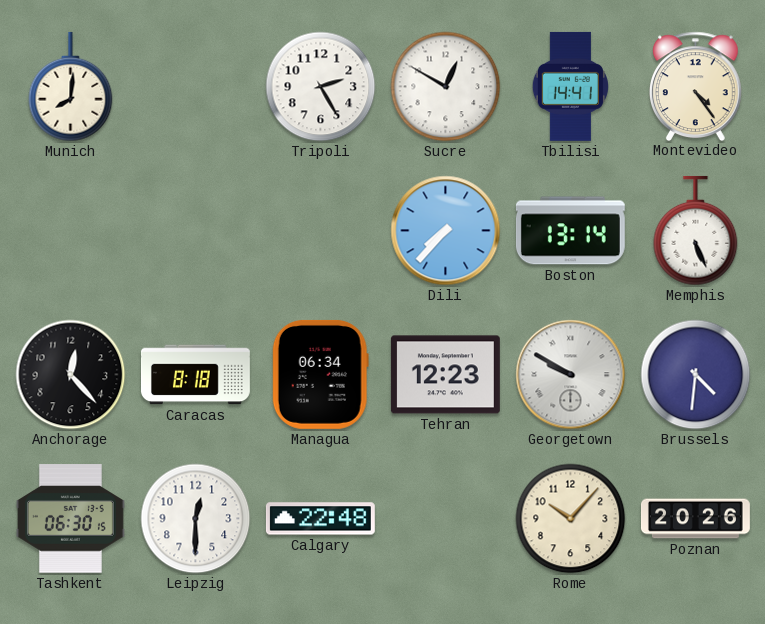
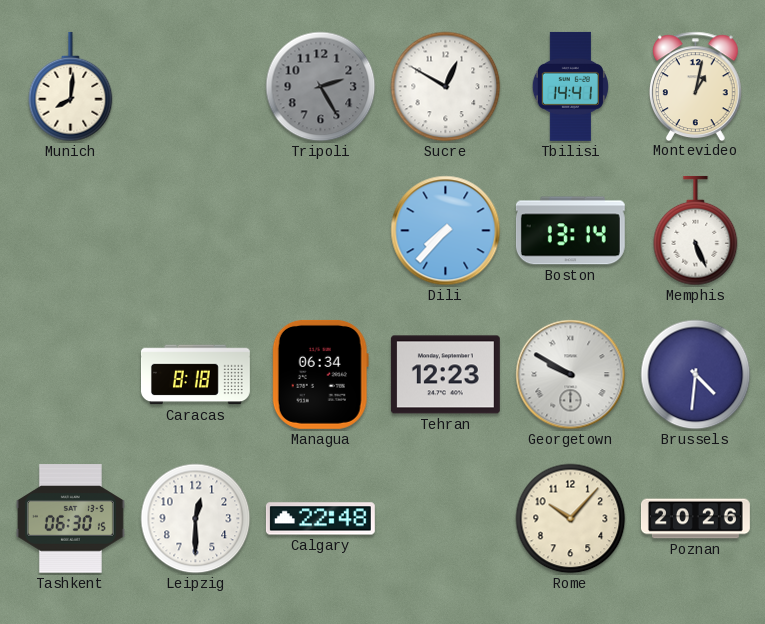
Tripoli dial: white -> grey (321, 87)
Montevideo: 4:24 -> 1:02 (695, 86)
Anchorage: 12:23 -> none (71, 375)
